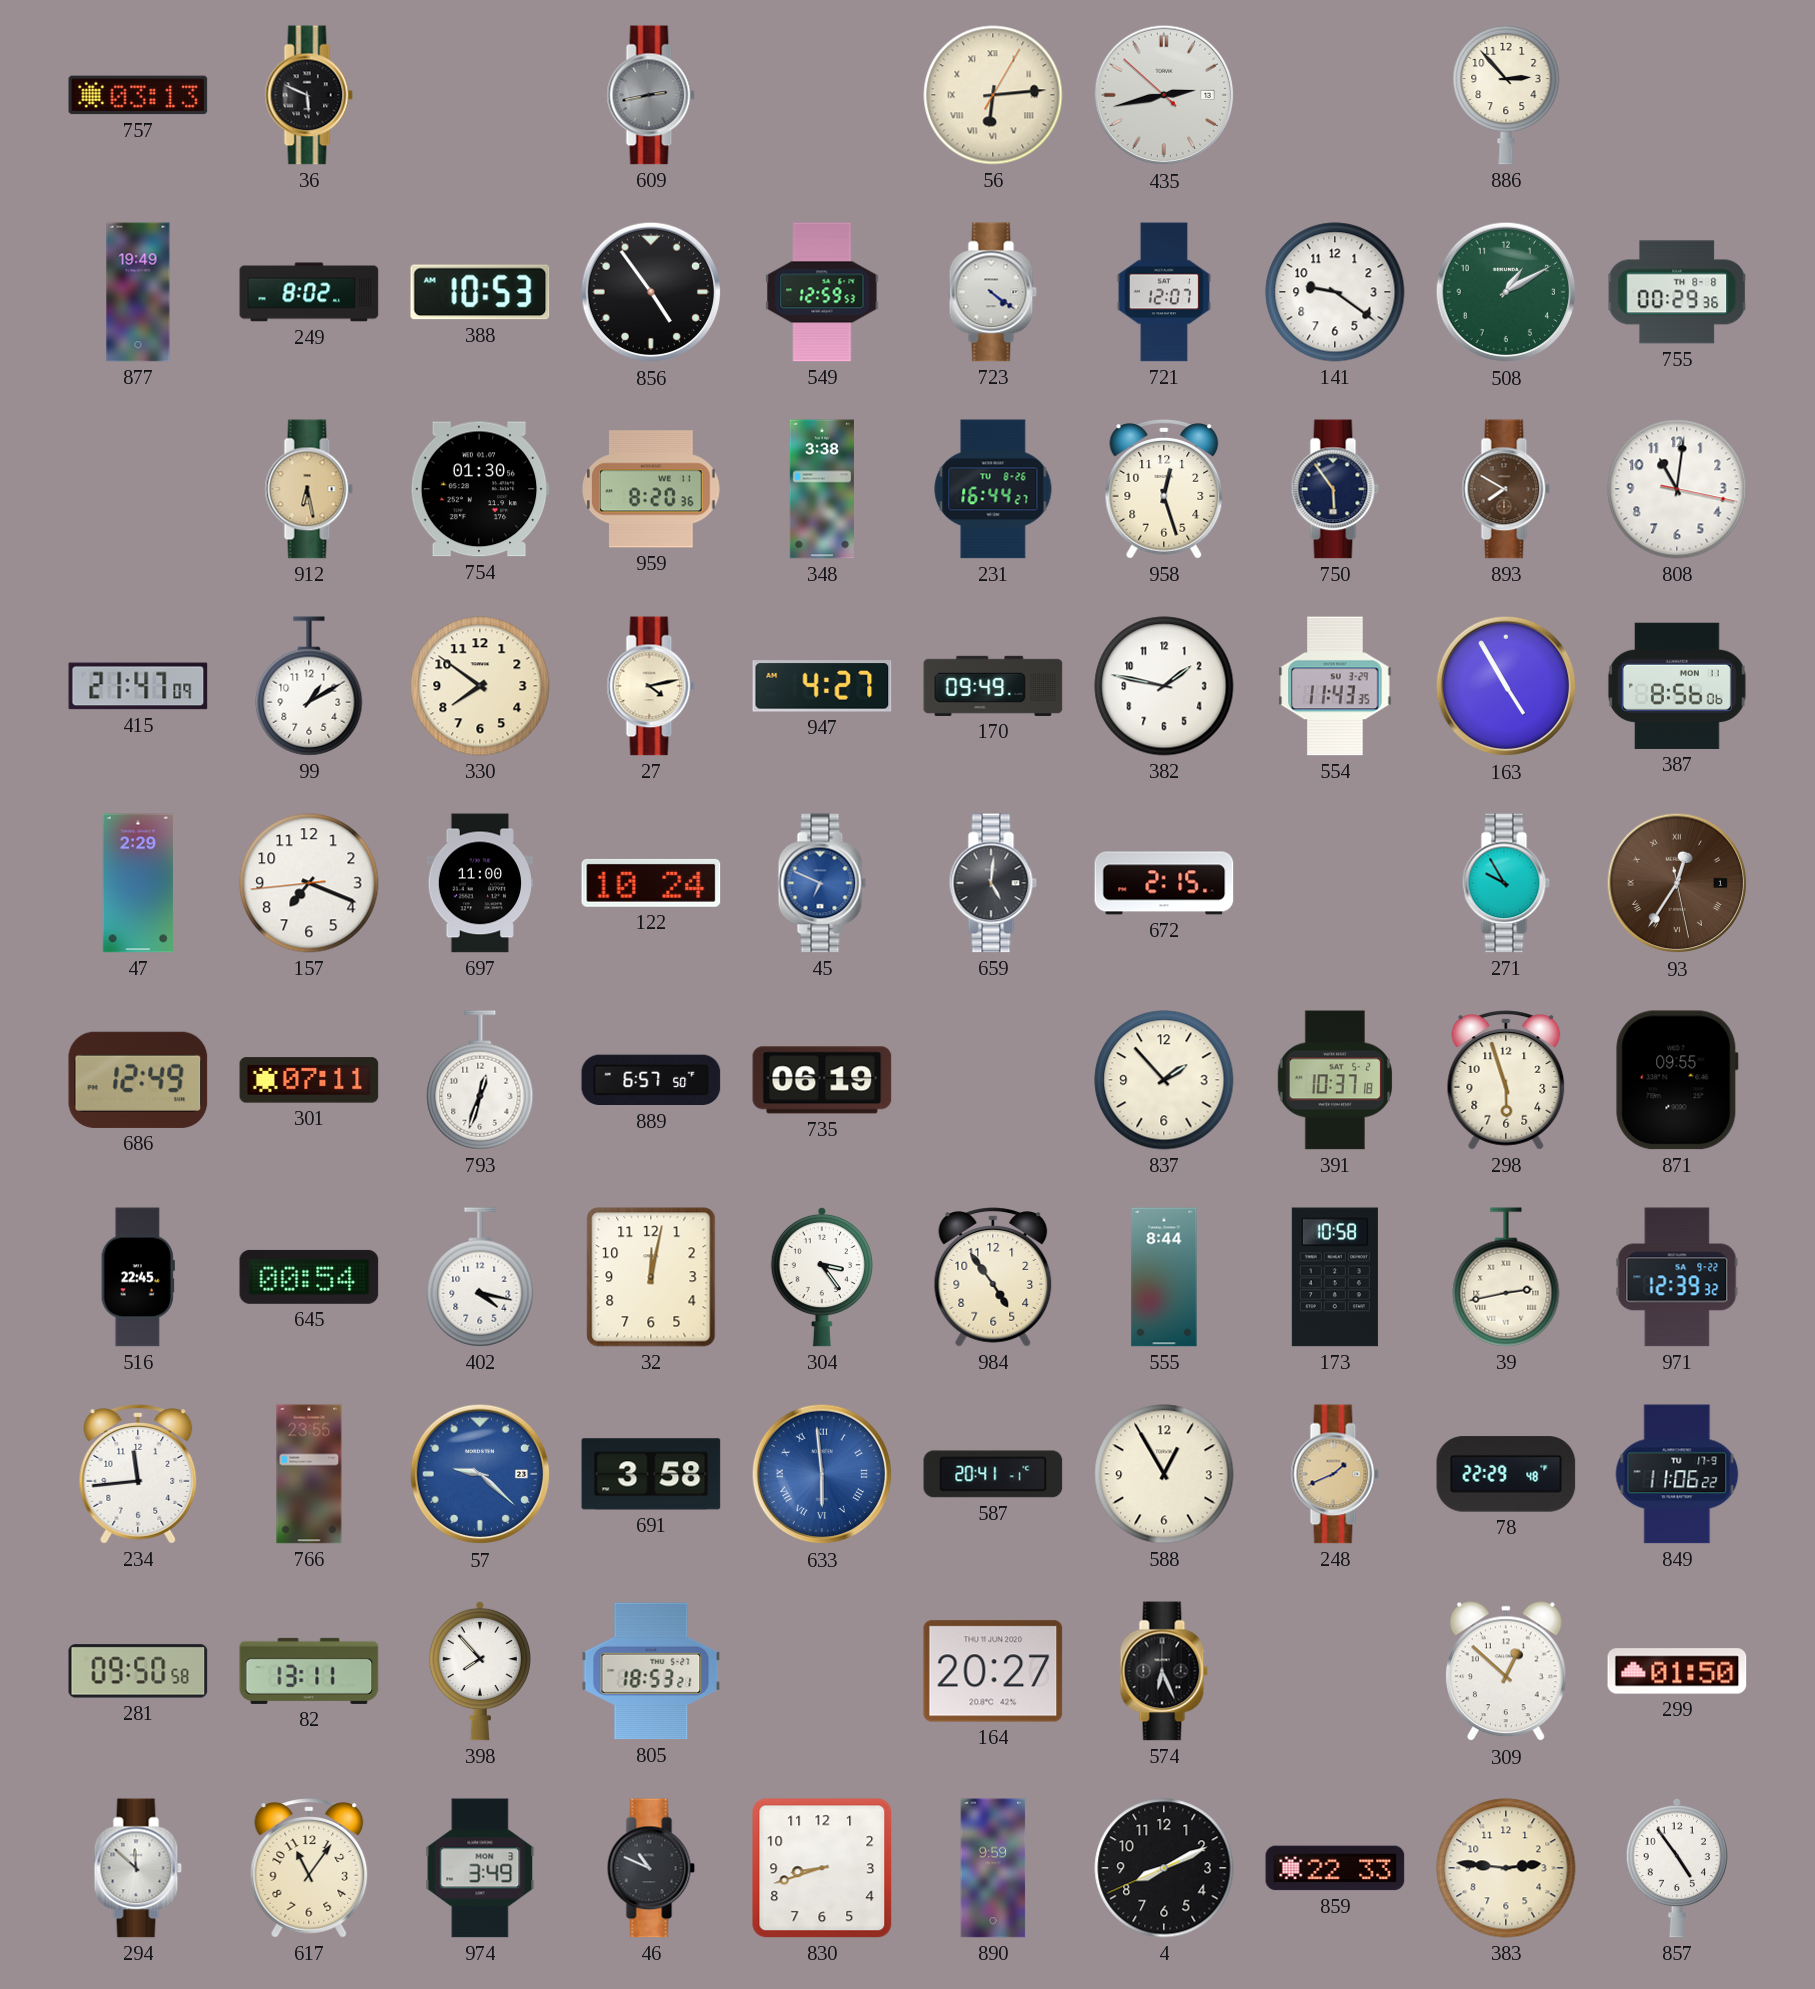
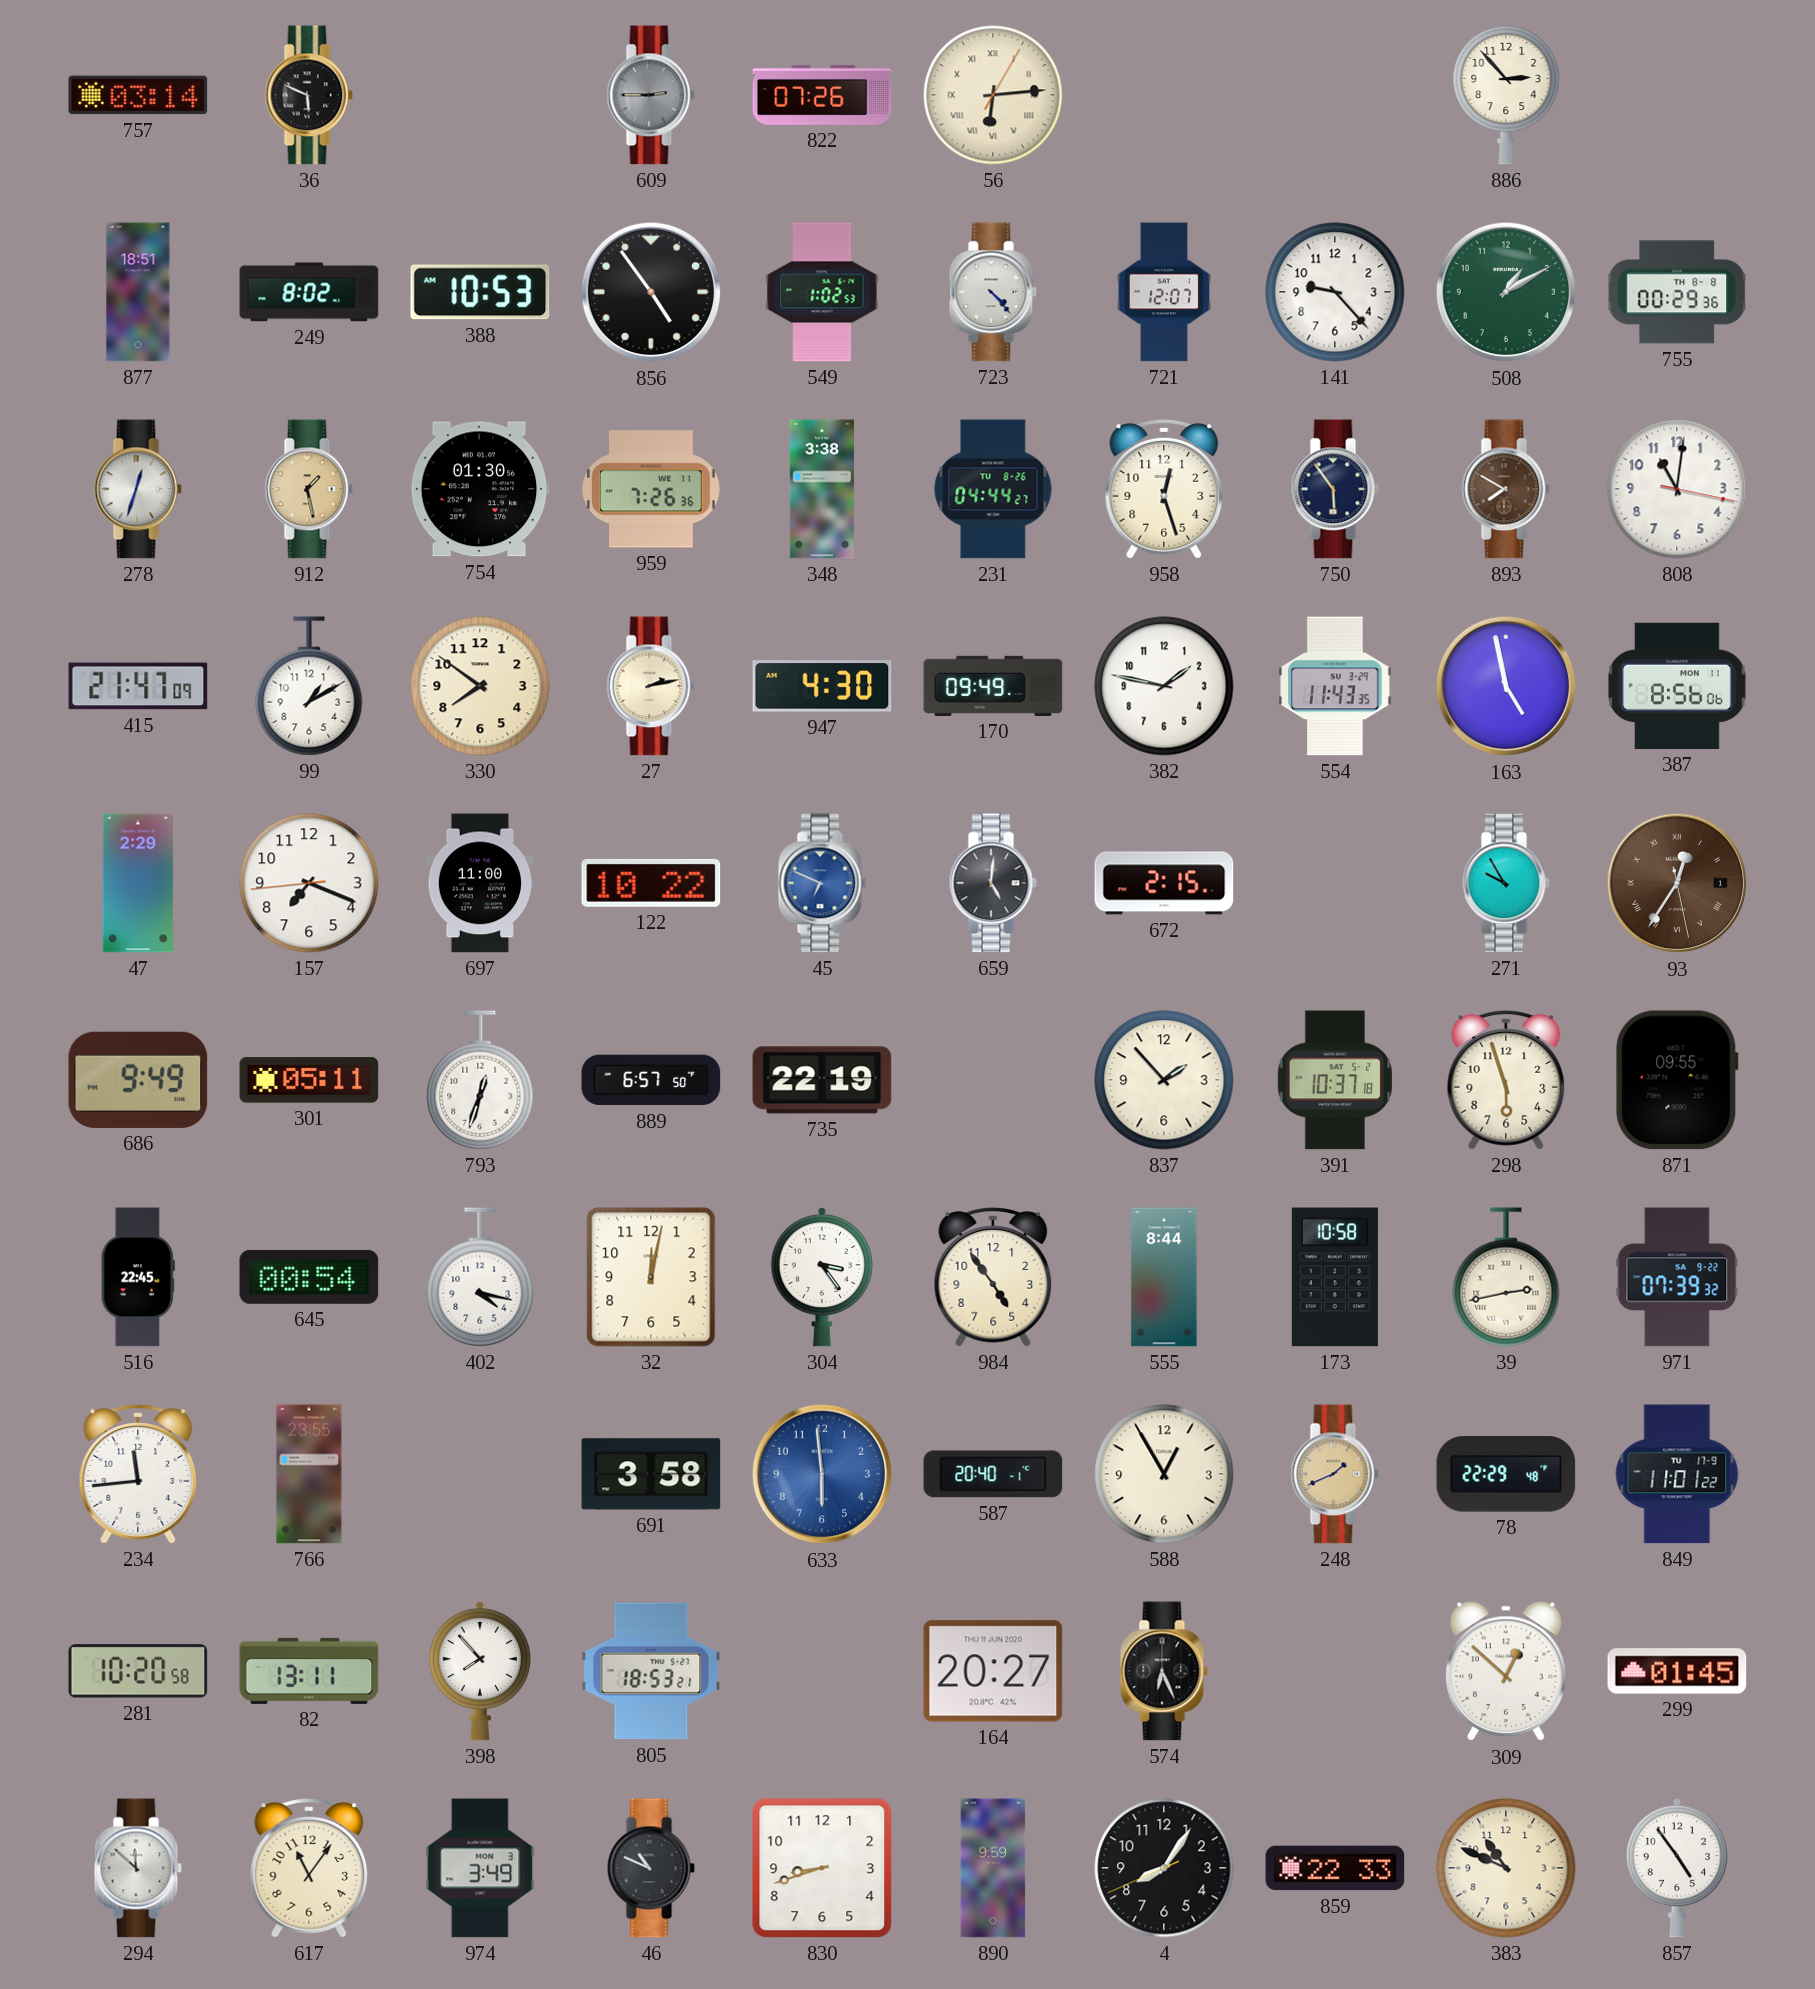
757: 03:13 -> 03:14 (138, 95)
609: 2:43 -> 2:45 (651, 95)
822: none -> 07:26 (822, 95)
435: 2:42 -> none (1164, 95)
877: 19:49 -> 18:51 (138, 292)
549: 12:59 -> 1:02 (822, 292)
723: 4:21 -> 4:23 (993, 292)
141: 9:21 -> 9:23 (1335, 292)
278: none -> 12:33 (138, 489)
912: 6:28 -> 1:28 (309, 489)
959: 8:20 -> 7:26 (652, 489)
231: 16:44 -> 04:44 (993, 489)
27: 4:13 -> 2:13 (651, 686)
947: 4:27 -> 4:30 (822, 686)
163: 4:55 -> 4:58 (1506, 686)
122: 10:24 -> 10:22 (651, 883)
686: 12:49 -> 9:49 (138, 1080)
301: 07:11 -> 05:11 (309, 1080)
735: 06:19 -> 22:19 (822, 1080)
971: 12:39 -> 07:39 (1677, 1277)
57: 9:22 -> none (480, 1474)
633 numerals: Roman -> Arabic (822, 1474)
587: 20:41 -> 20:40 (993, 1474)
849: 11:06 -> 11:01 (1677, 1474)
281: 09:50 -> 10:20 (138, 1671)
299: 01:50 -> 01:45 (1677, 1671)
4: 8:10 -> 8:05 (1164, 1868)
383: 2:46 -> 10:49 (1506, 1868)
